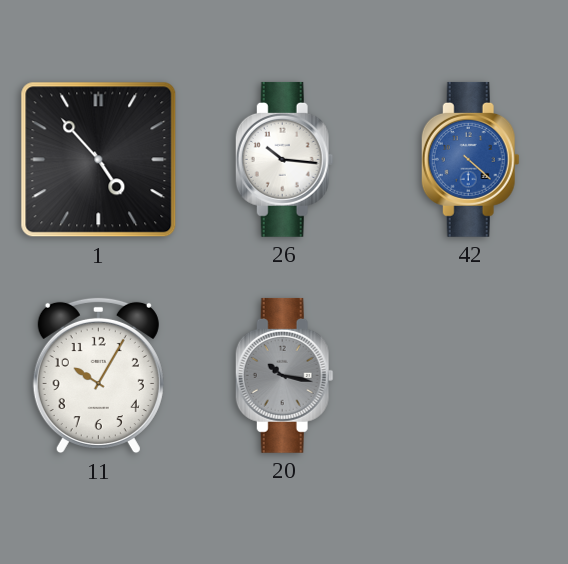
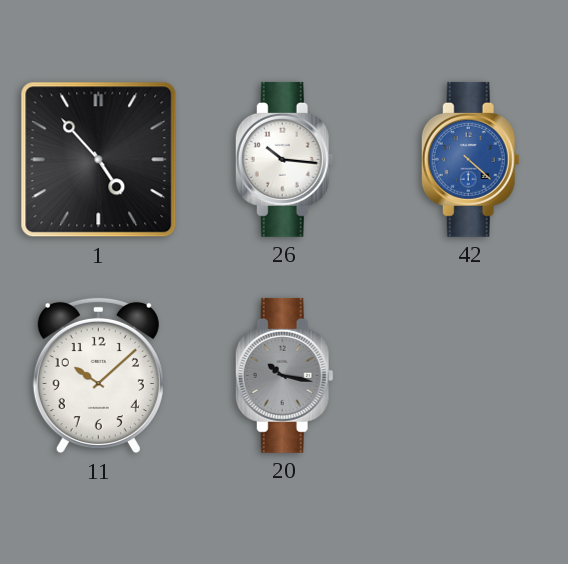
11: 10:05 -> 10:08 (98, 376)
